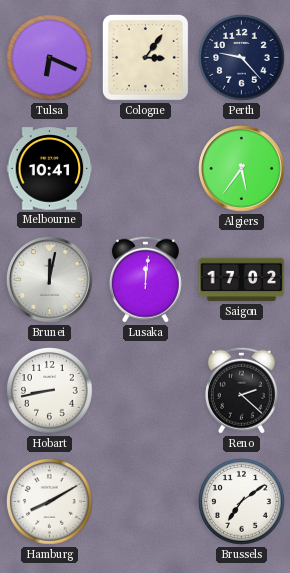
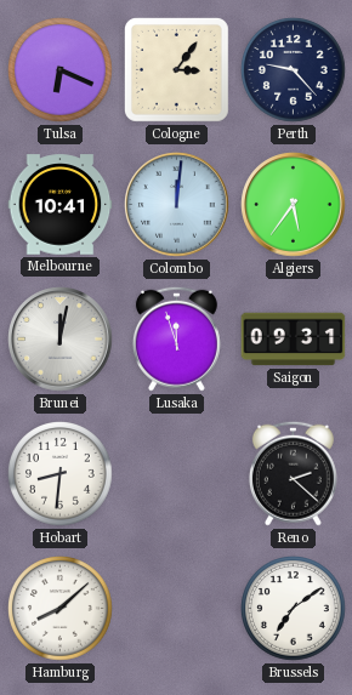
Colombo: none -> 12:01 (177, 205)
Lusaka: 12:01 -> 11:57 (176, 338)
Saigon: 17:02 -> 09:31 (294, 340)
Hobart: 8:43 -> 8:31 (61, 474)
Hamburg: 8:10 -> 8:08 (61, 609)
